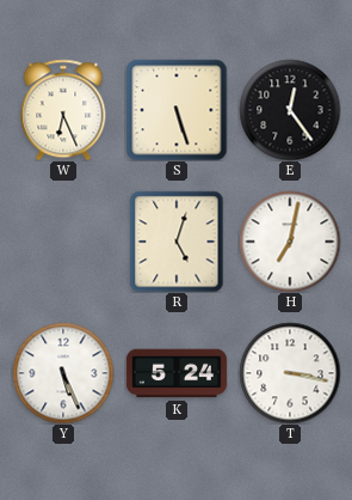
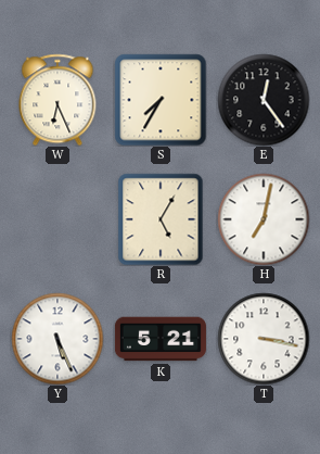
S: 5:27 -> 7:35 (161, 100)
R: 5:03 -> 5:05 (161, 219)
K: 5:24 -> 5:21 (161, 339)
